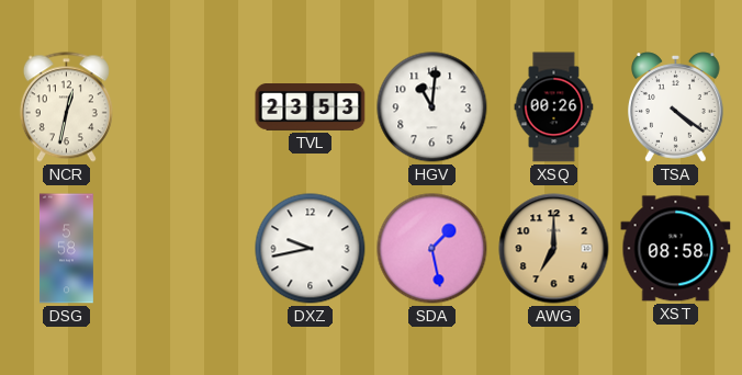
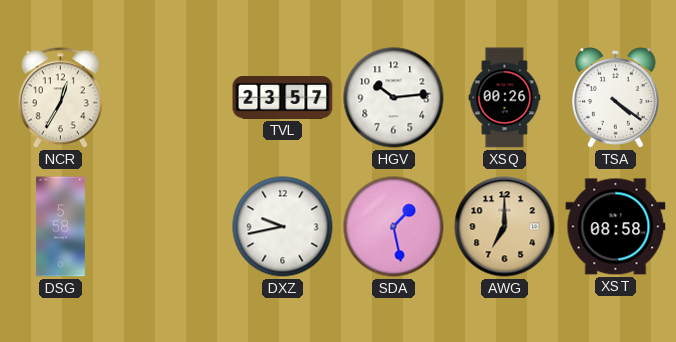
NCR: 12:32 -> 12:35 (60, 98)
TVL: 23:53 -> 23:57 (283, 98)
HGV: 11:01 -> 10:14 (394, 98)
